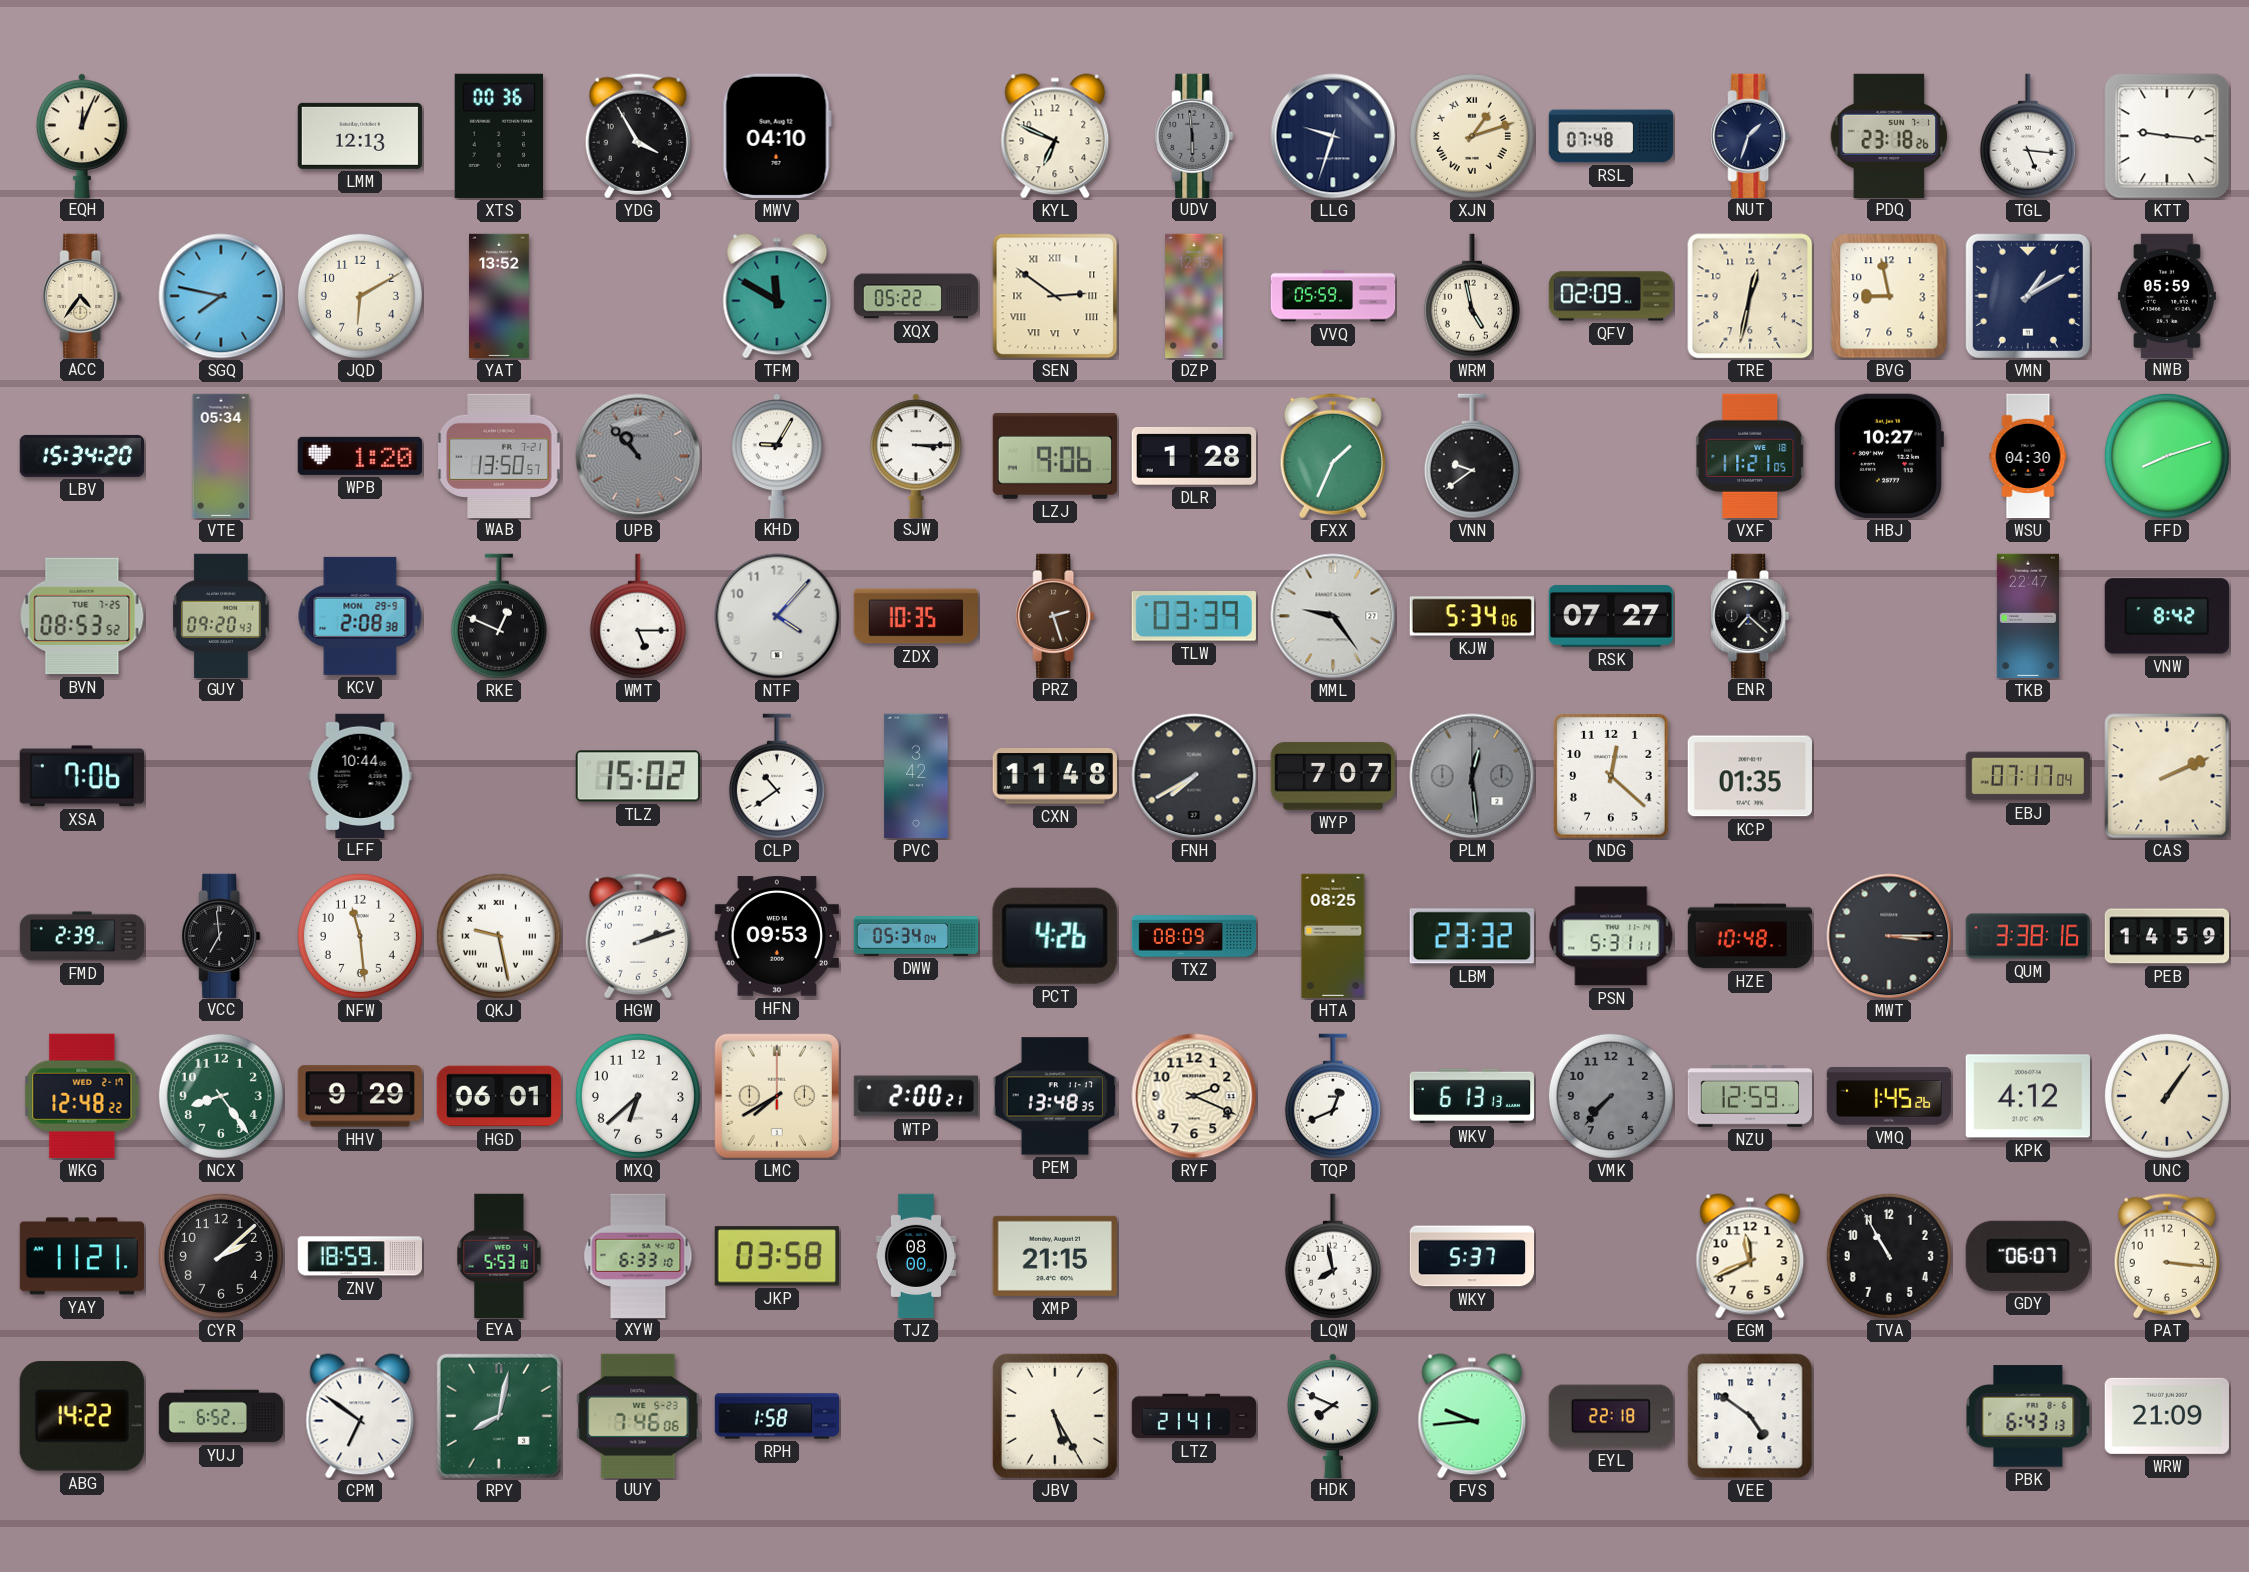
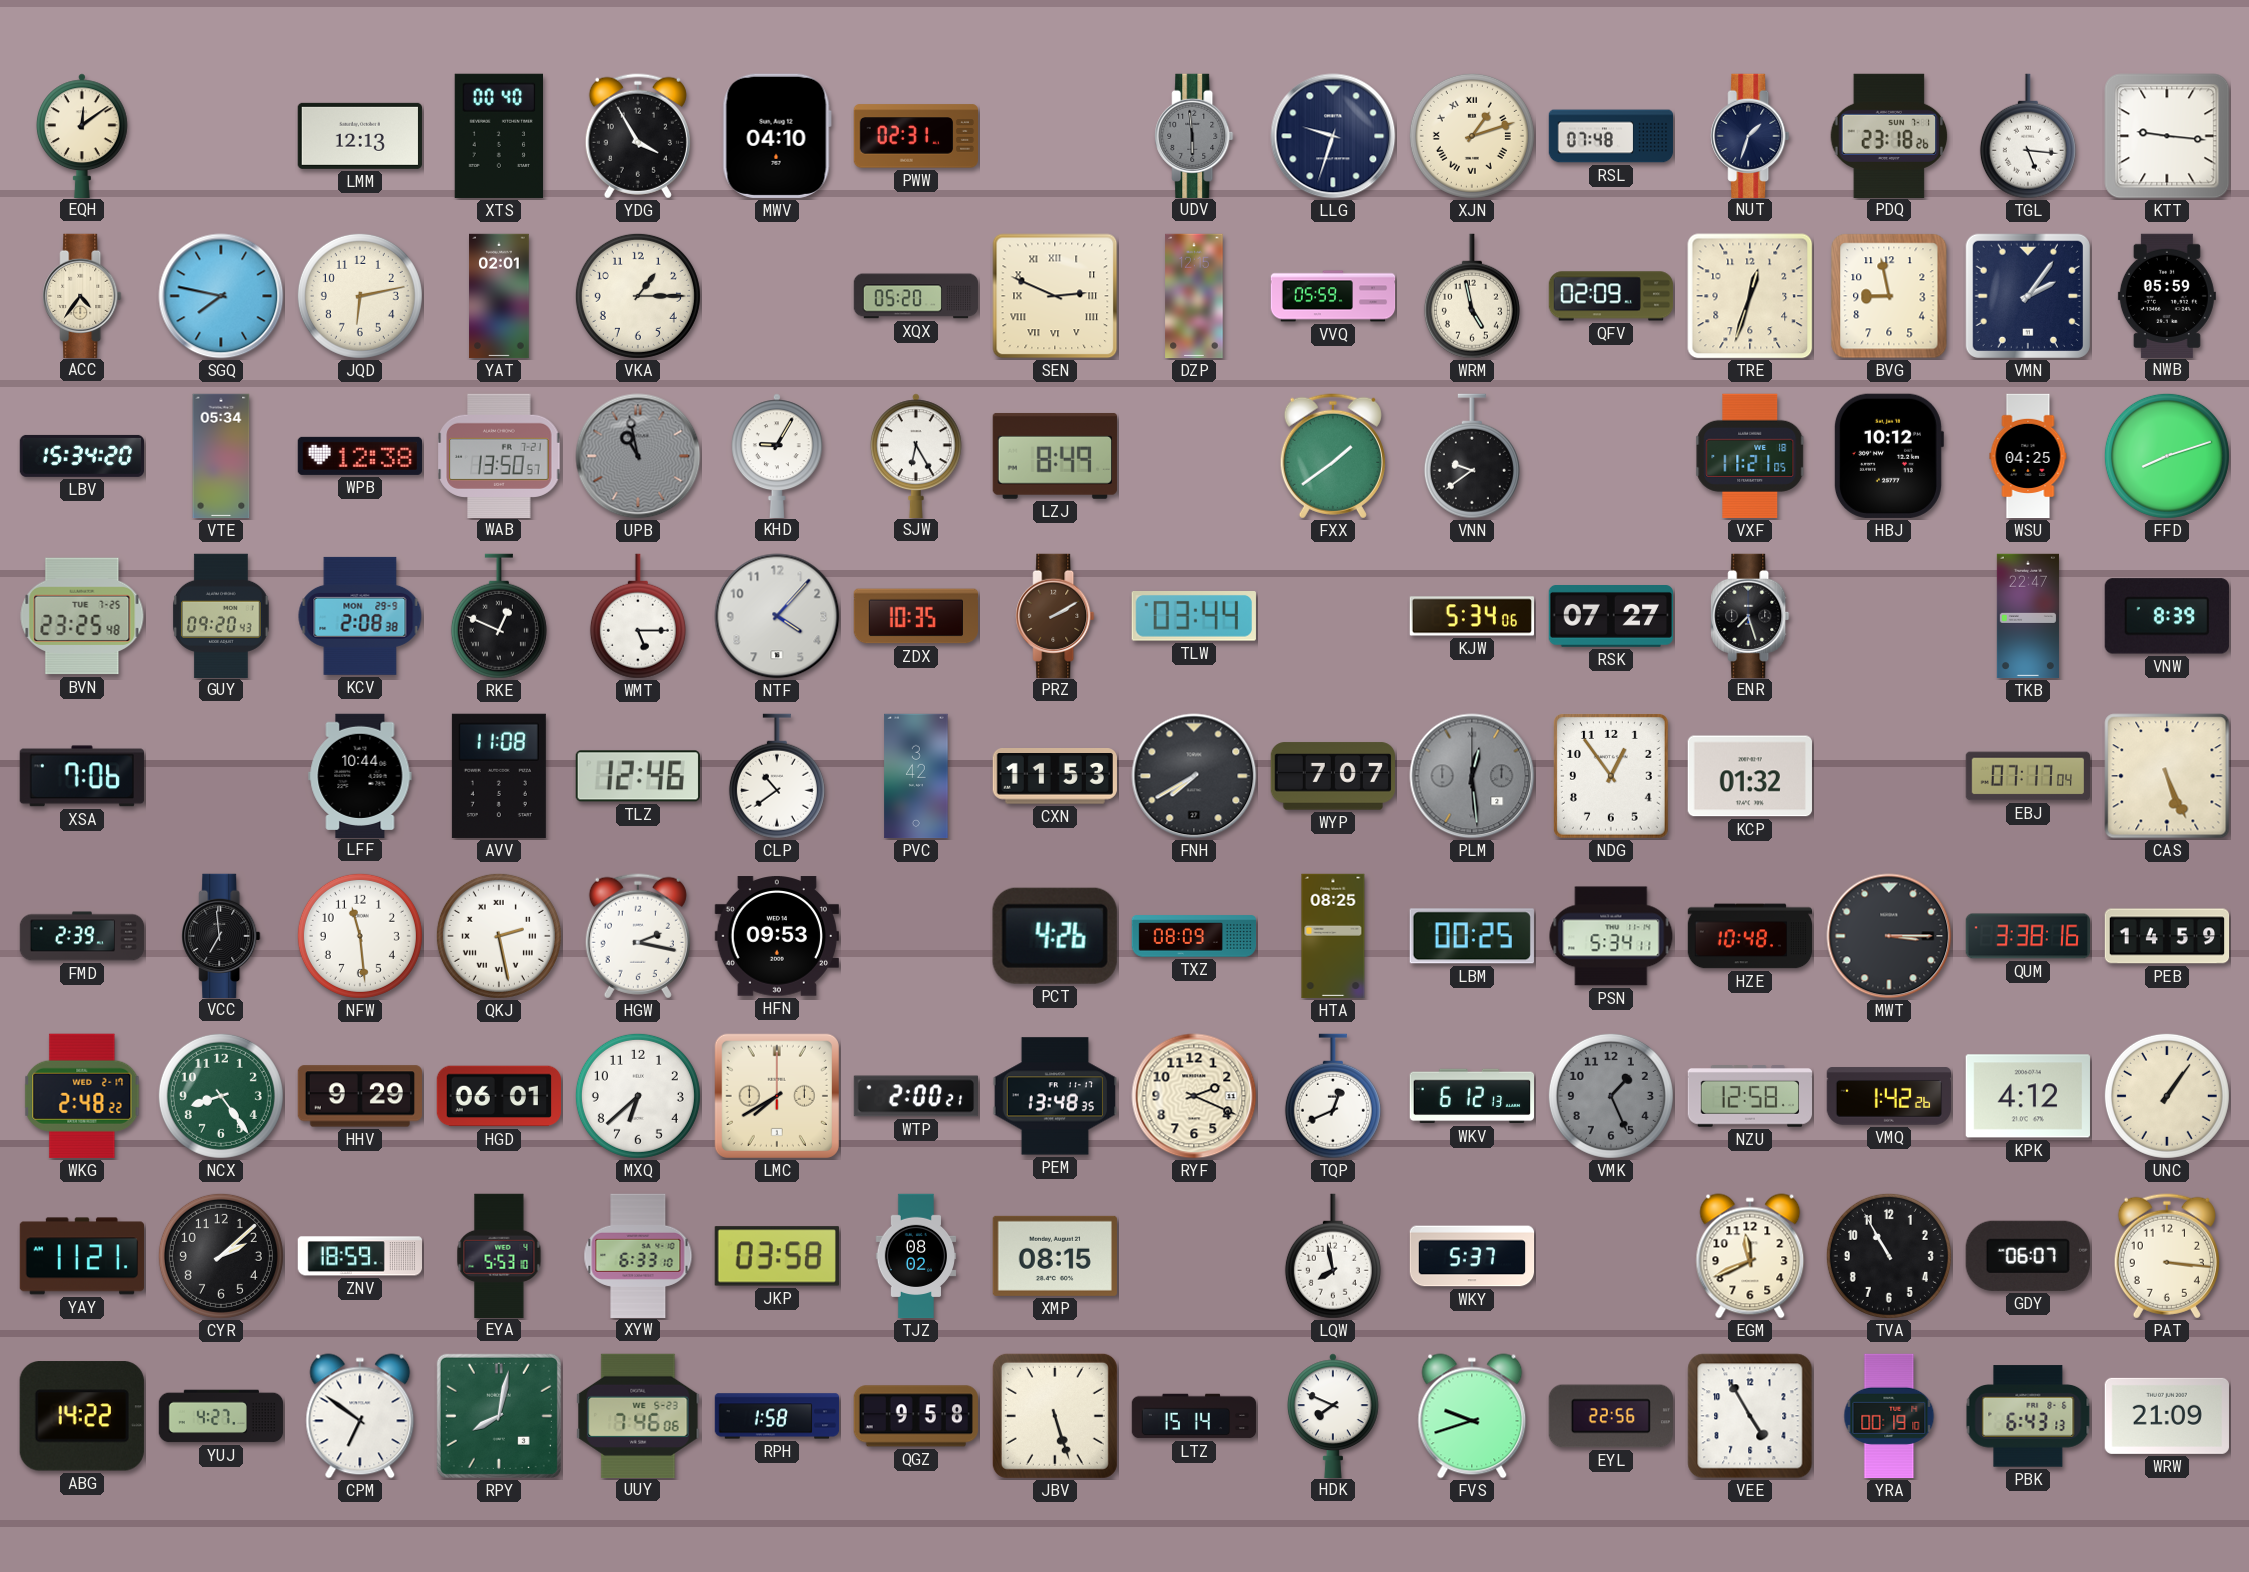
EQH: 12:04 -> 12:09 (82, 135)
XTS: 00:36 -> 00:40 (498, 136)
PWW: none -> 02:31 (915, 136)
KYL: 6:49 -> none (1055, 136)
JQD: 6:10 -> 6:13 (360, 296)
YAT: 13:52 -> 02:01 (499, 296)
VKA: none -> 1:15 (638, 296)
TFM: 11:50 -> none (777, 296)
XQX: 05:22 -> 05:20 (916, 296)
SEN: 2:51 -> 2:49 (1055, 296)
TRE: 12:32 -> 12:33 (1750, 296)
VMN: 1:10 -> 2:06 (2028, 296)
WPB: 1:20 -> 12:38 (359, 456)
UPB: 10:53 -> 10:58 (638, 456)
SJW: 3:15 -> 6:25 (916, 455)
LZJ: 9:06 -> 8:49 (1055, 456)
DLR: 1:28 -> none (1193, 456)
FXX: 1:34 -> 1:39 (1333, 456)
HBJ: 10:27 -> 10:12 (1888, 456)
WSU: 04:30 -> 04:25 (2028, 456)
BVN: 08:53 -> 23:25 (82, 616)
PRZ: 2:27 -> 2:10 (1055, 615)
TLW: 03:39 -> 03:44 (1194, 617)
MML: 9:24 -> none (1333, 616)
ENR: 7:22 -> 7:27 (1750, 615)
VNW: 8:42 -> 8:39 (2167, 616)
AVV: none -> 11:08 (499, 776)
TLZ: 15:02 -> 12:46 (638, 776)
CXN: 11:48 -> 11:53 (1055, 776)
NDG: 12:22 -> 12:54 (1611, 777)
KCP: 01:35 -> 01:32 (1750, 776)
CAS: 2:11 -> 5:26 (2167, 776)
QKJ: 9:28 -> 2:28 (499, 936)
HGW: 2:12 -> 2:17 (638, 936)
DWW: 05:34 -> none (916, 936)
LBM: 23:32 -> 00:25 (1472, 936)
PSN: 5:31 -> 5:34 (1611, 936)
WKG: 12:48 -> 2:48 (82, 1096)
WKV: 6:13 -> 6:12 (1471, 1096)
VMK: 7:37 -> 1:26 (1611, 1096)
NZU: 12:59 -> 12:58 (1749, 1097)
VMQ: 1:45 -> 1:42 (1889, 1096)
TJZ: 08:00 -> 08:02 (916, 1256)
XMP: 21:15 -> 08:15 (1054, 1256)
YUJ: 6:52 -> 4:27 (221, 1416)
QGZ: none -> 9:58 (916, 1416)
JBV: 5:25 -> 5:27 (1055, 1416)
LTZ: 21:41 -> 15:14 (1194, 1416)
FVS: 9:44 -> 9:42 (1472, 1416)
EYL: 22:18 -> 22:56 (1611, 1416)
VEE: 4:51 -> 4:55 (1750, 1416)
YRA: none -> 00:19 (1889, 1416)
